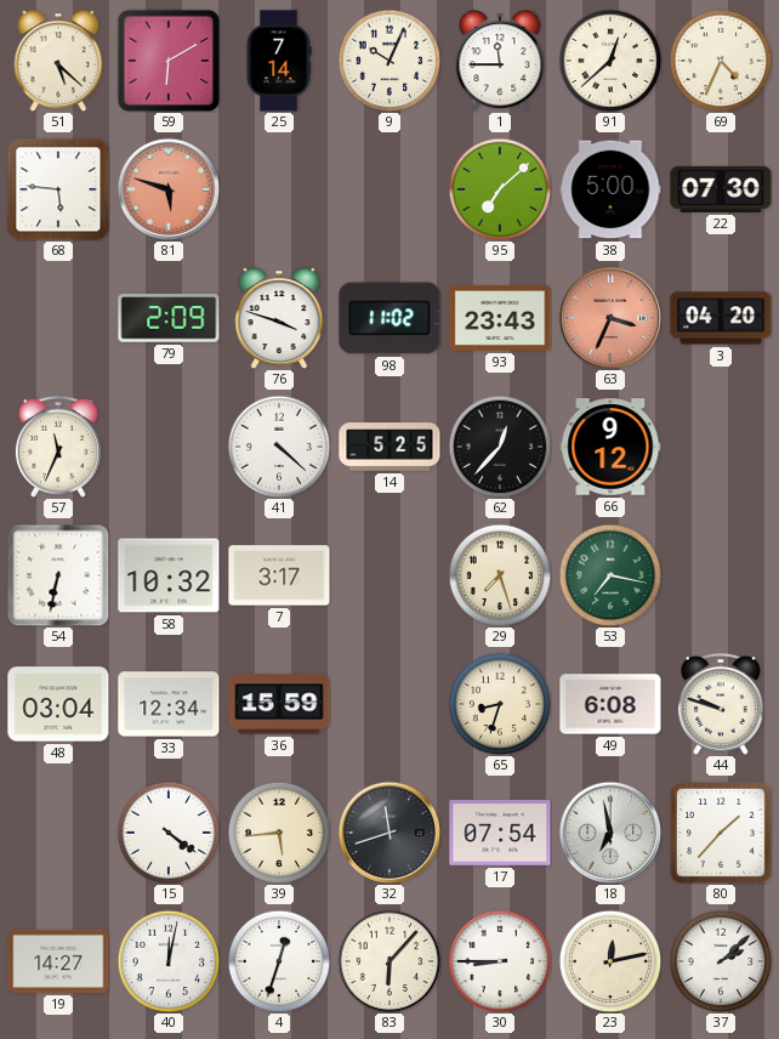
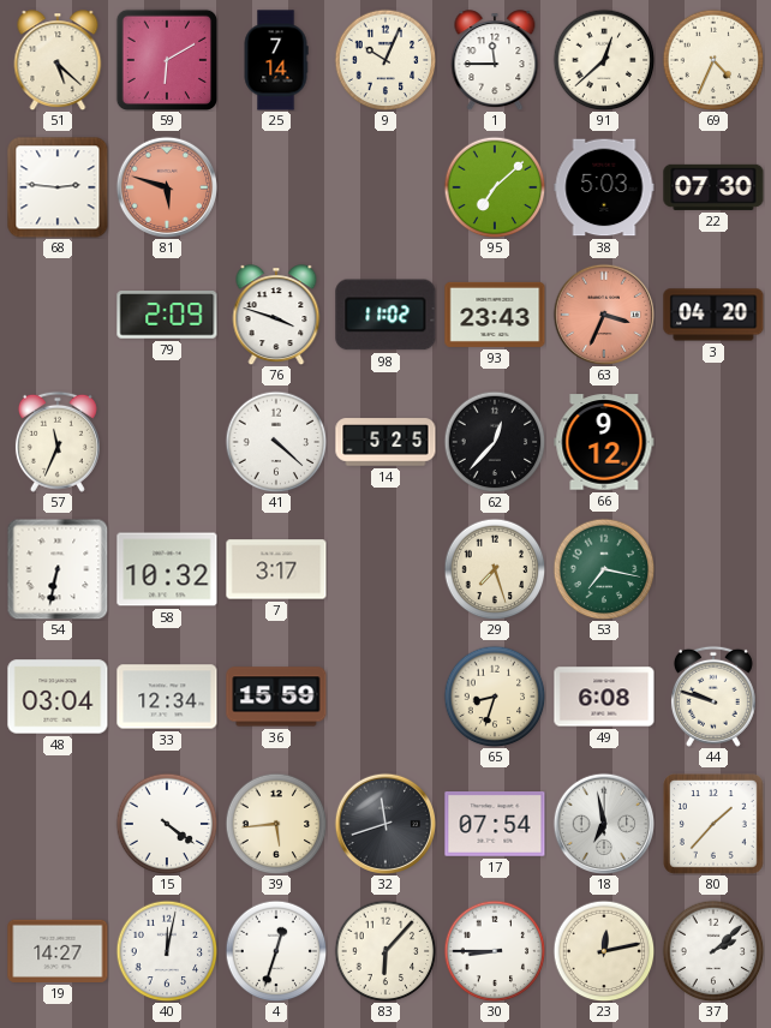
68: 5:46 -> 2:46 (58, 187)
38: 5:00 -> 5:03 (604, 187)
